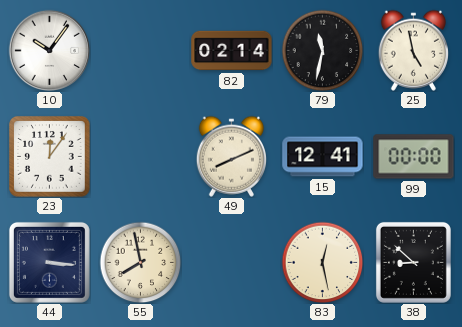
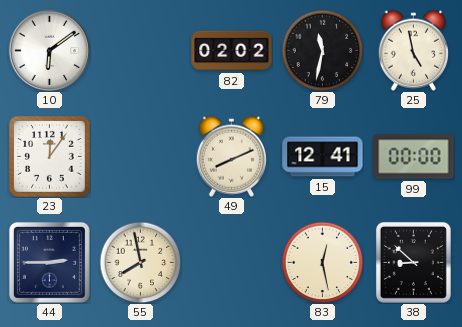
10: 10:06 -> 6:09 (49, 50)
82: 02:14 -> 02:02 (232, 51)
44: 3:16 -> 2:45 (49, 262)
